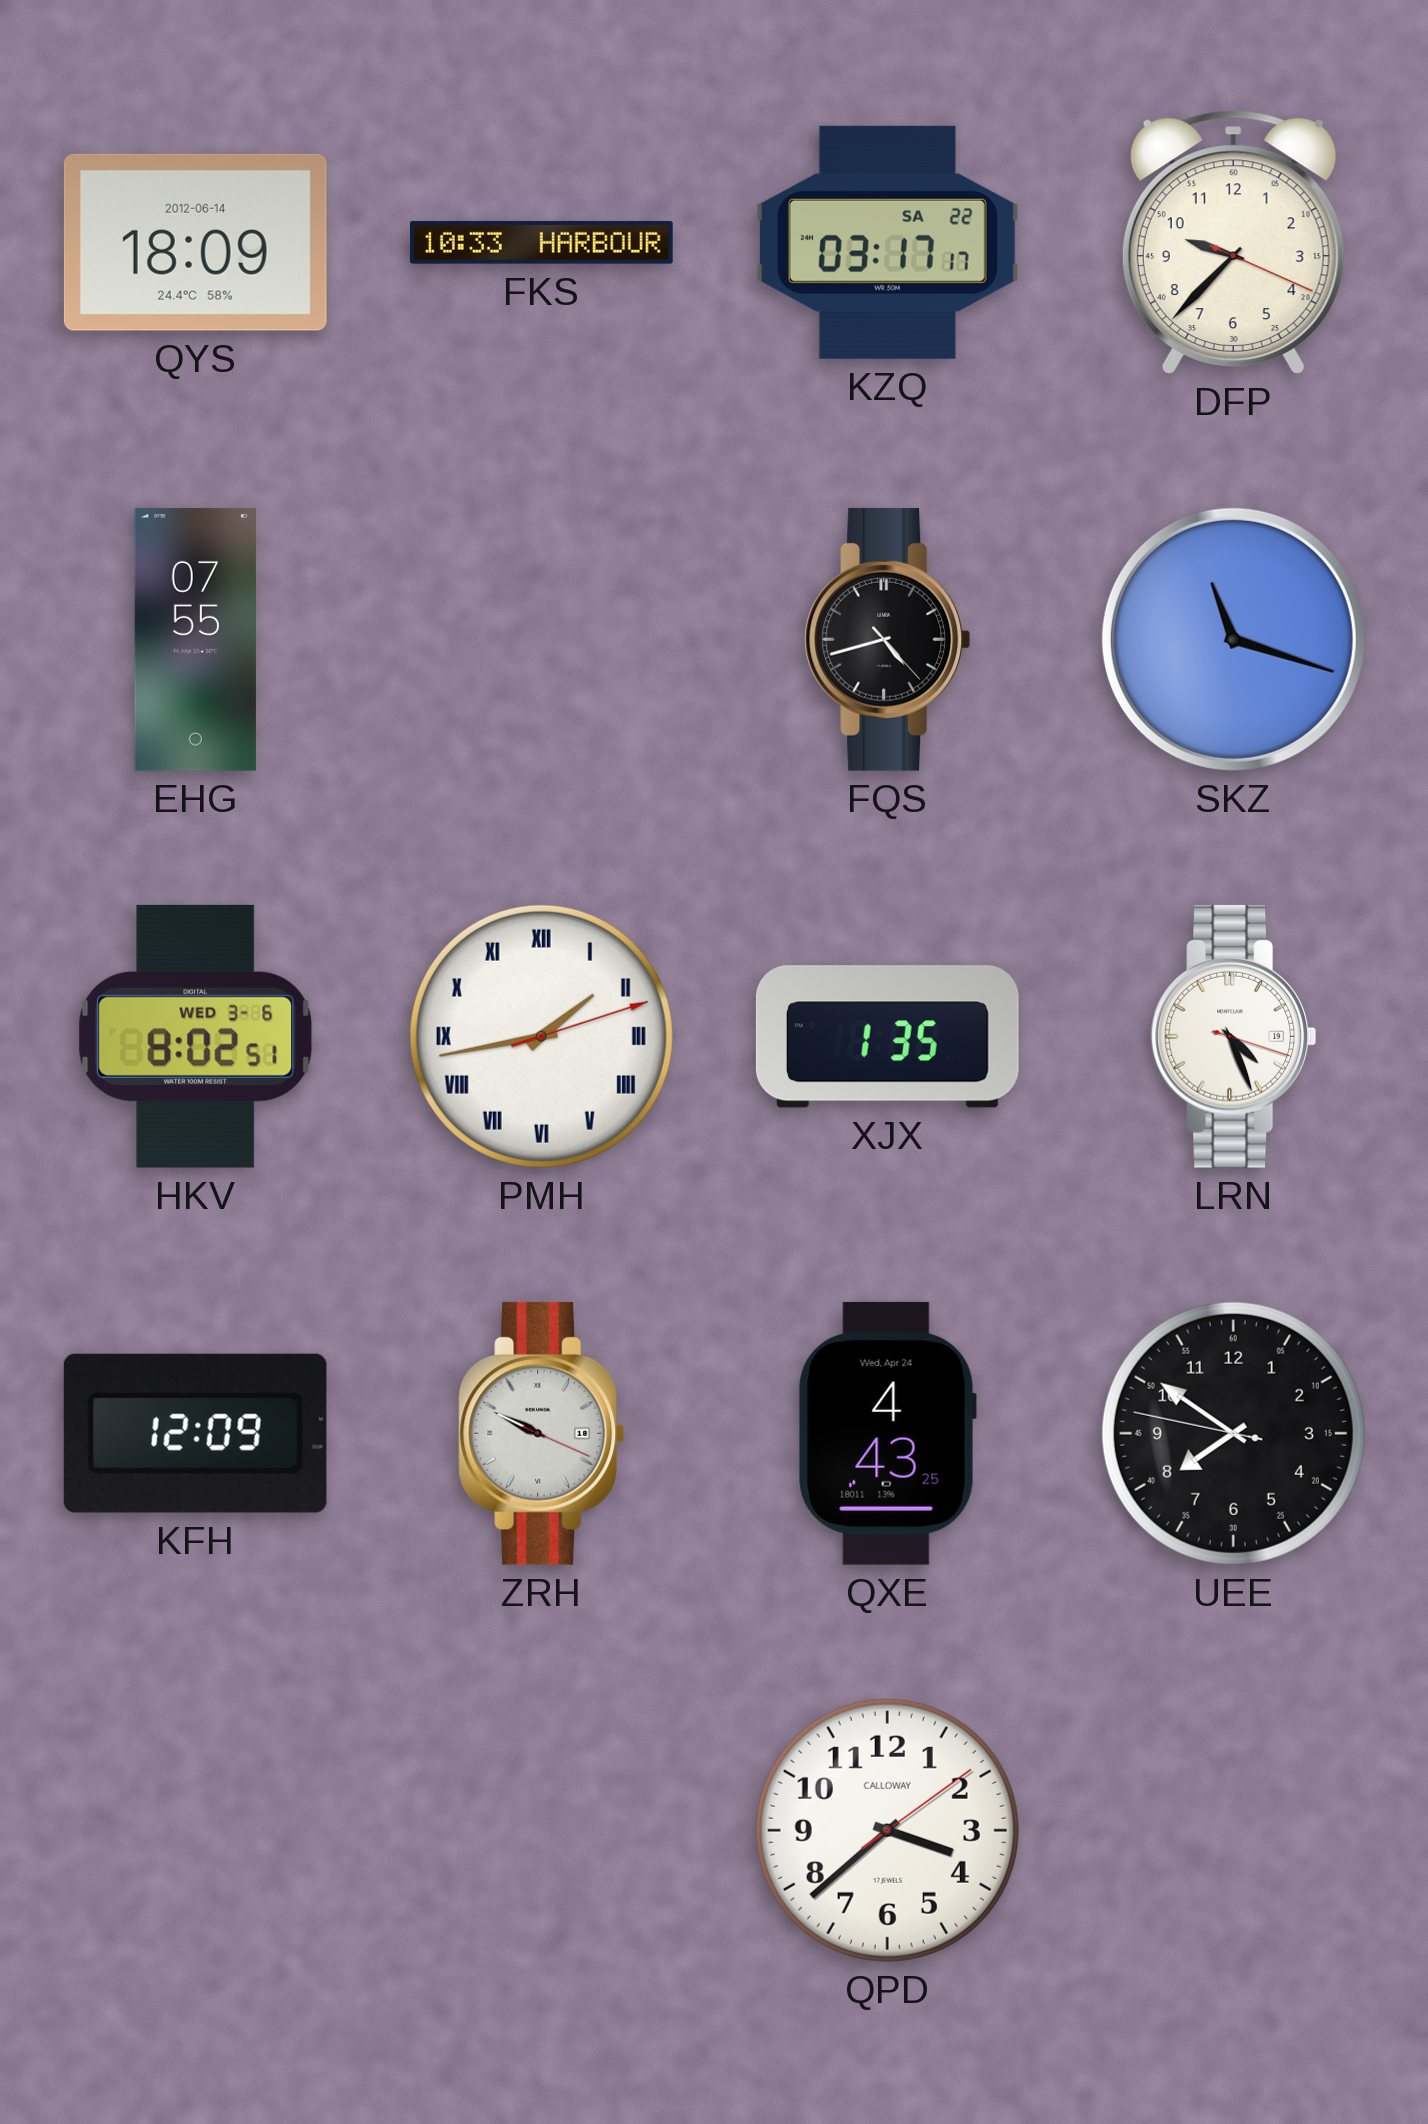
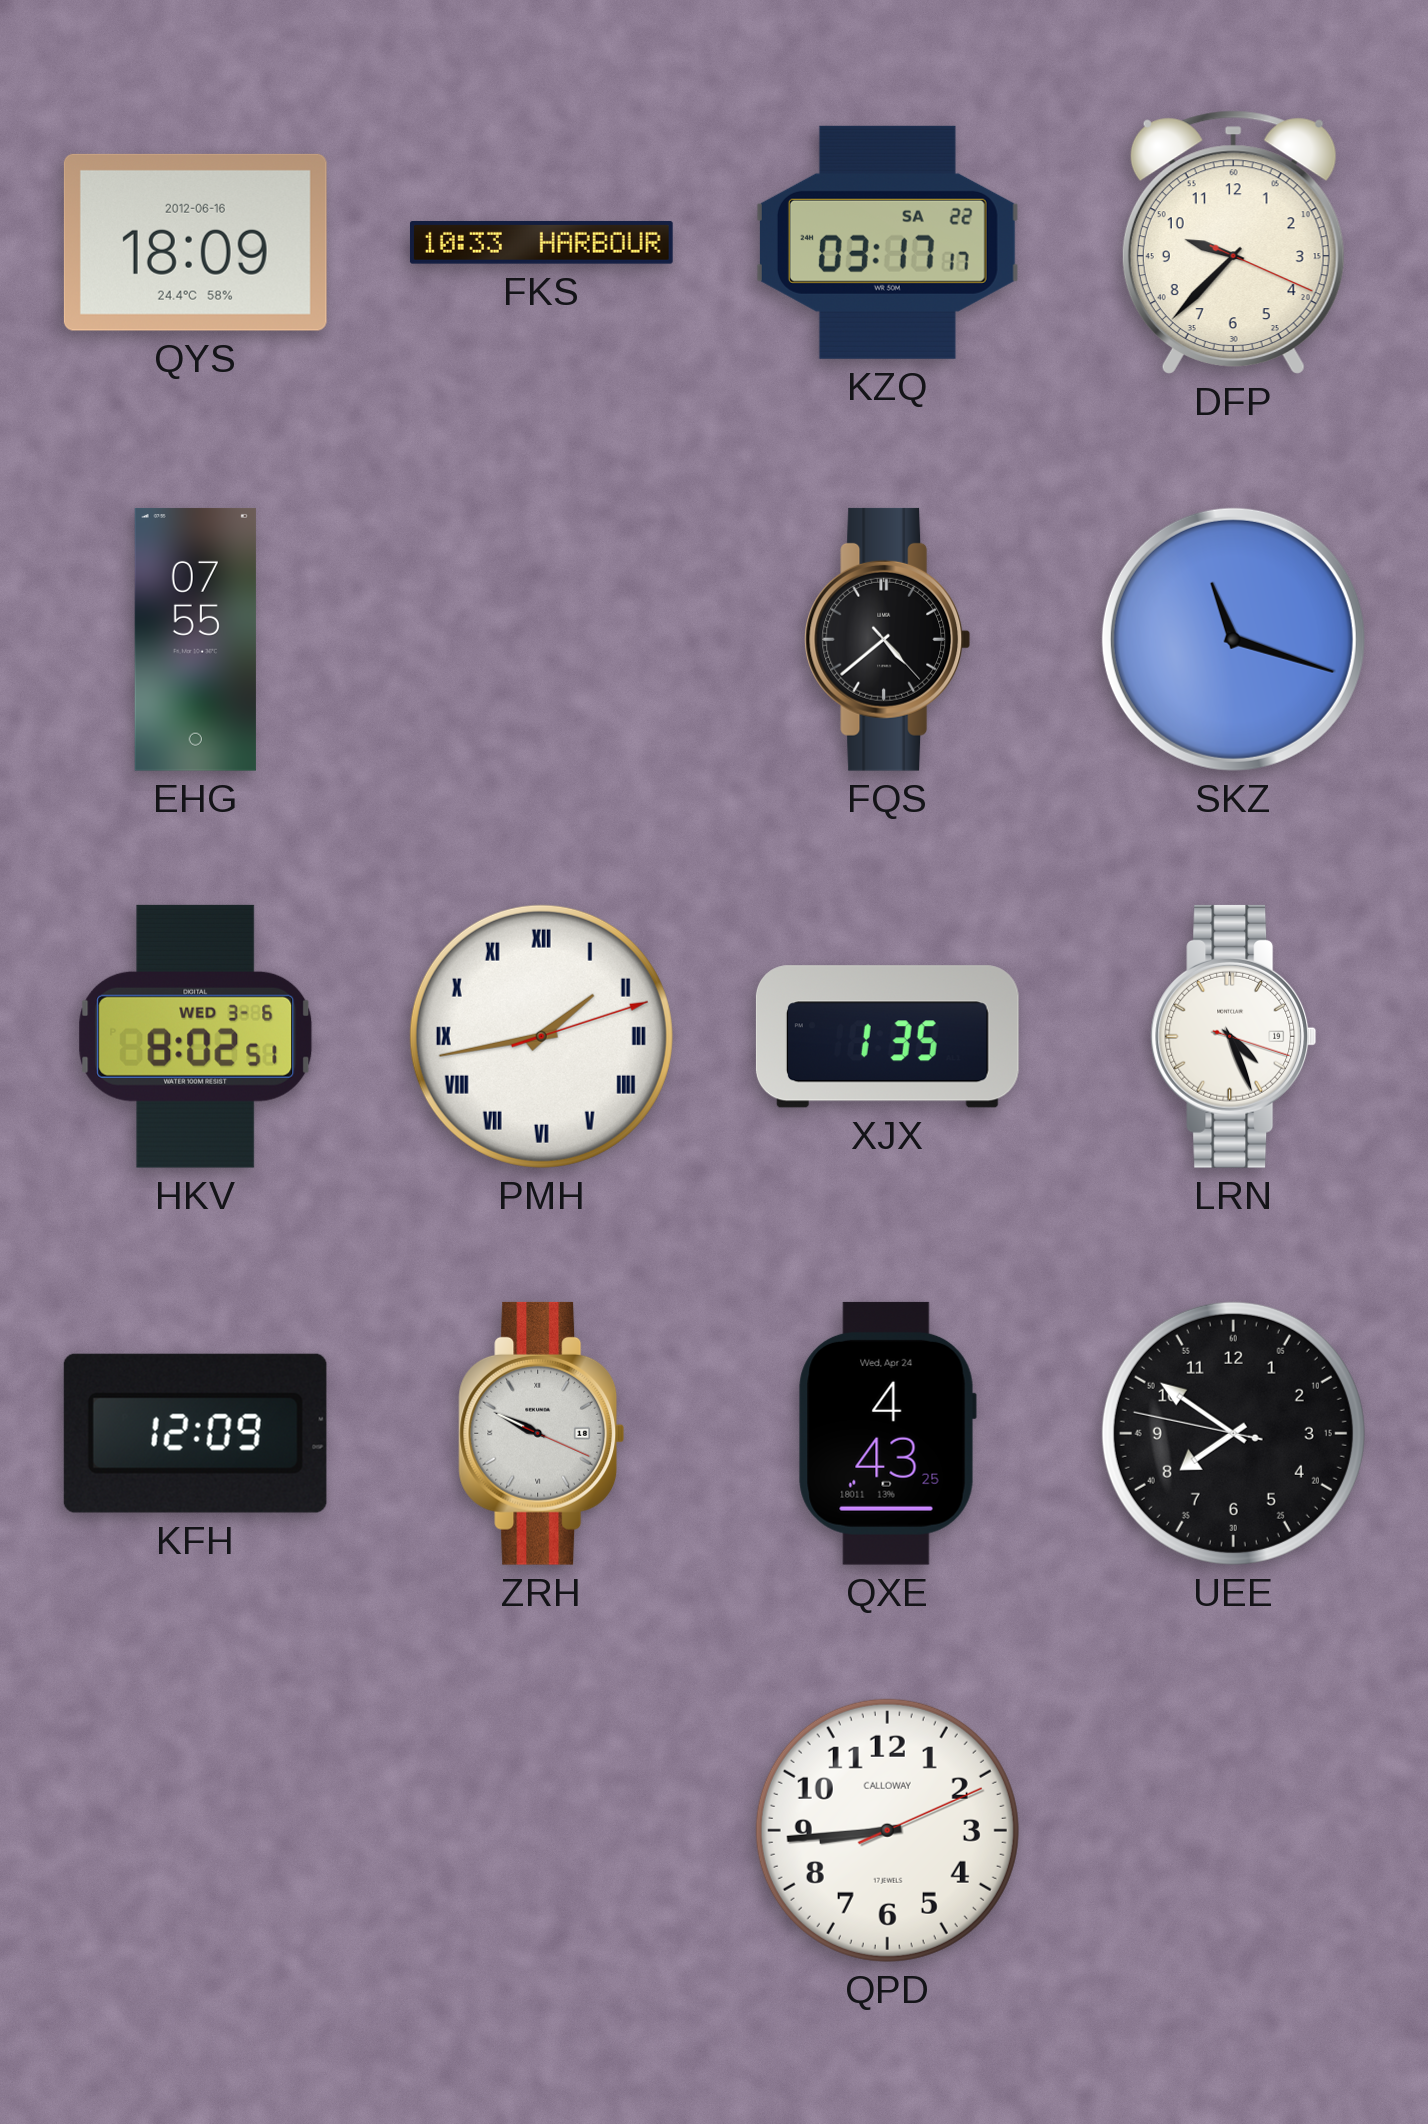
QYS date: 2012-06-14 -> 2012-06-16 (195, 242)
FQS: 4:42 -> 4:38 (888, 639)
QPD: 3:38 -> 8:44 (887, 1830)
